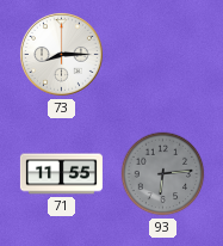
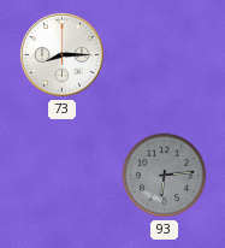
71: 11:55 -> none (61, 174)
